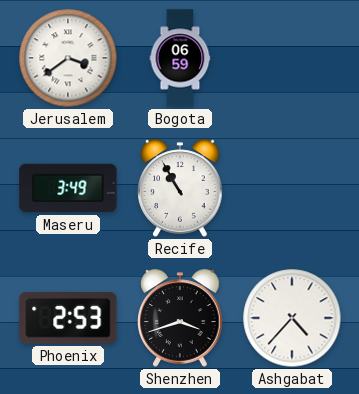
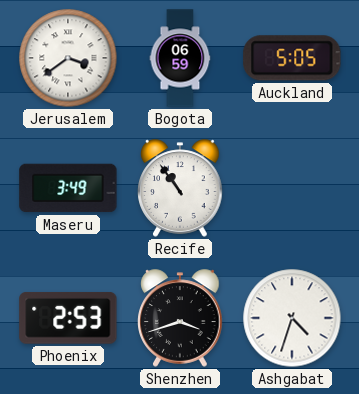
Auckland: none -> 5:05 (292, 58)
Recife: 10:55 -> 10:54 (180, 188)
Ashgabat: 4:37 -> 4:33 (292, 318)
